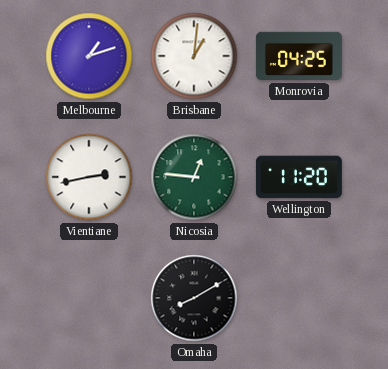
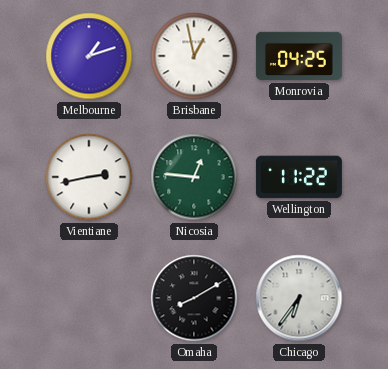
Brisbane: 1:01 -> 12:58 (194, 56)
Wellington: 11:20 -> 11:22 (299, 177)
Chicago: none -> 6:36 (299, 298)
